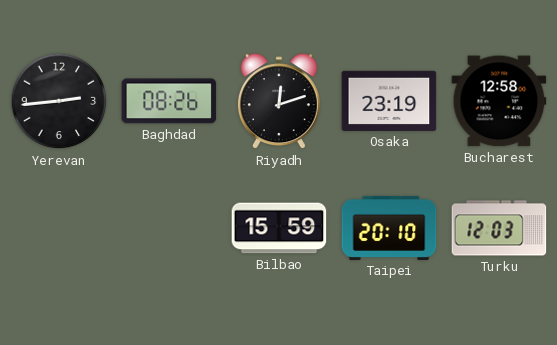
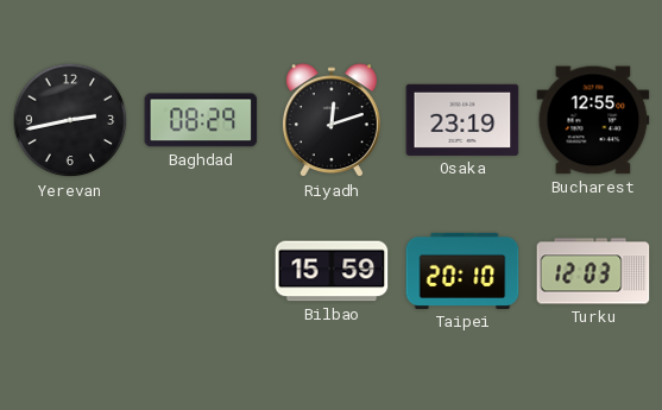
Yerevan: 2:44 -> 2:43 (70, 120)
Baghdad: 08:26 -> 08:29 (201, 120)
Bucharest: 12:58 -> 12:55 (593, 120)
